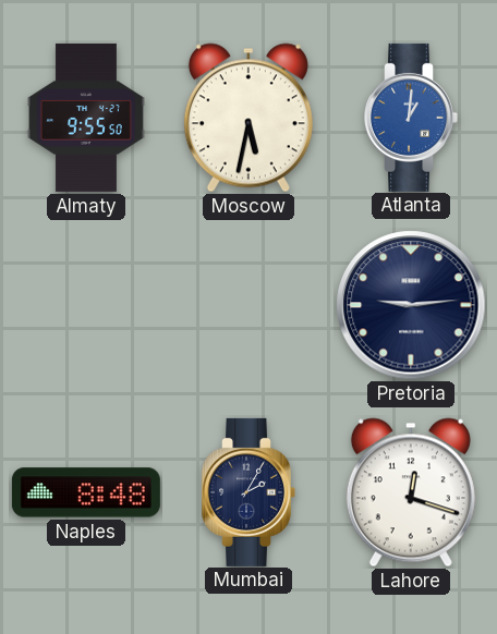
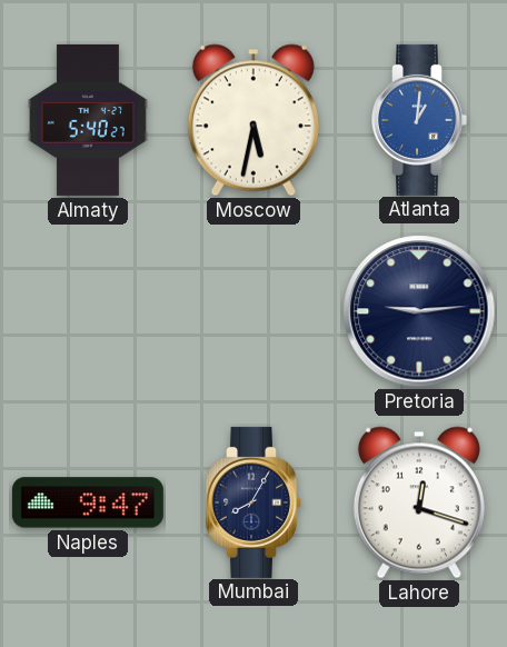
Almaty: 9:55 -> 5:40 (88, 120)
Naples: 8:48 -> 9:47 (88, 502)
Mumbai: 2:05 -> 8:05 (254, 502)
